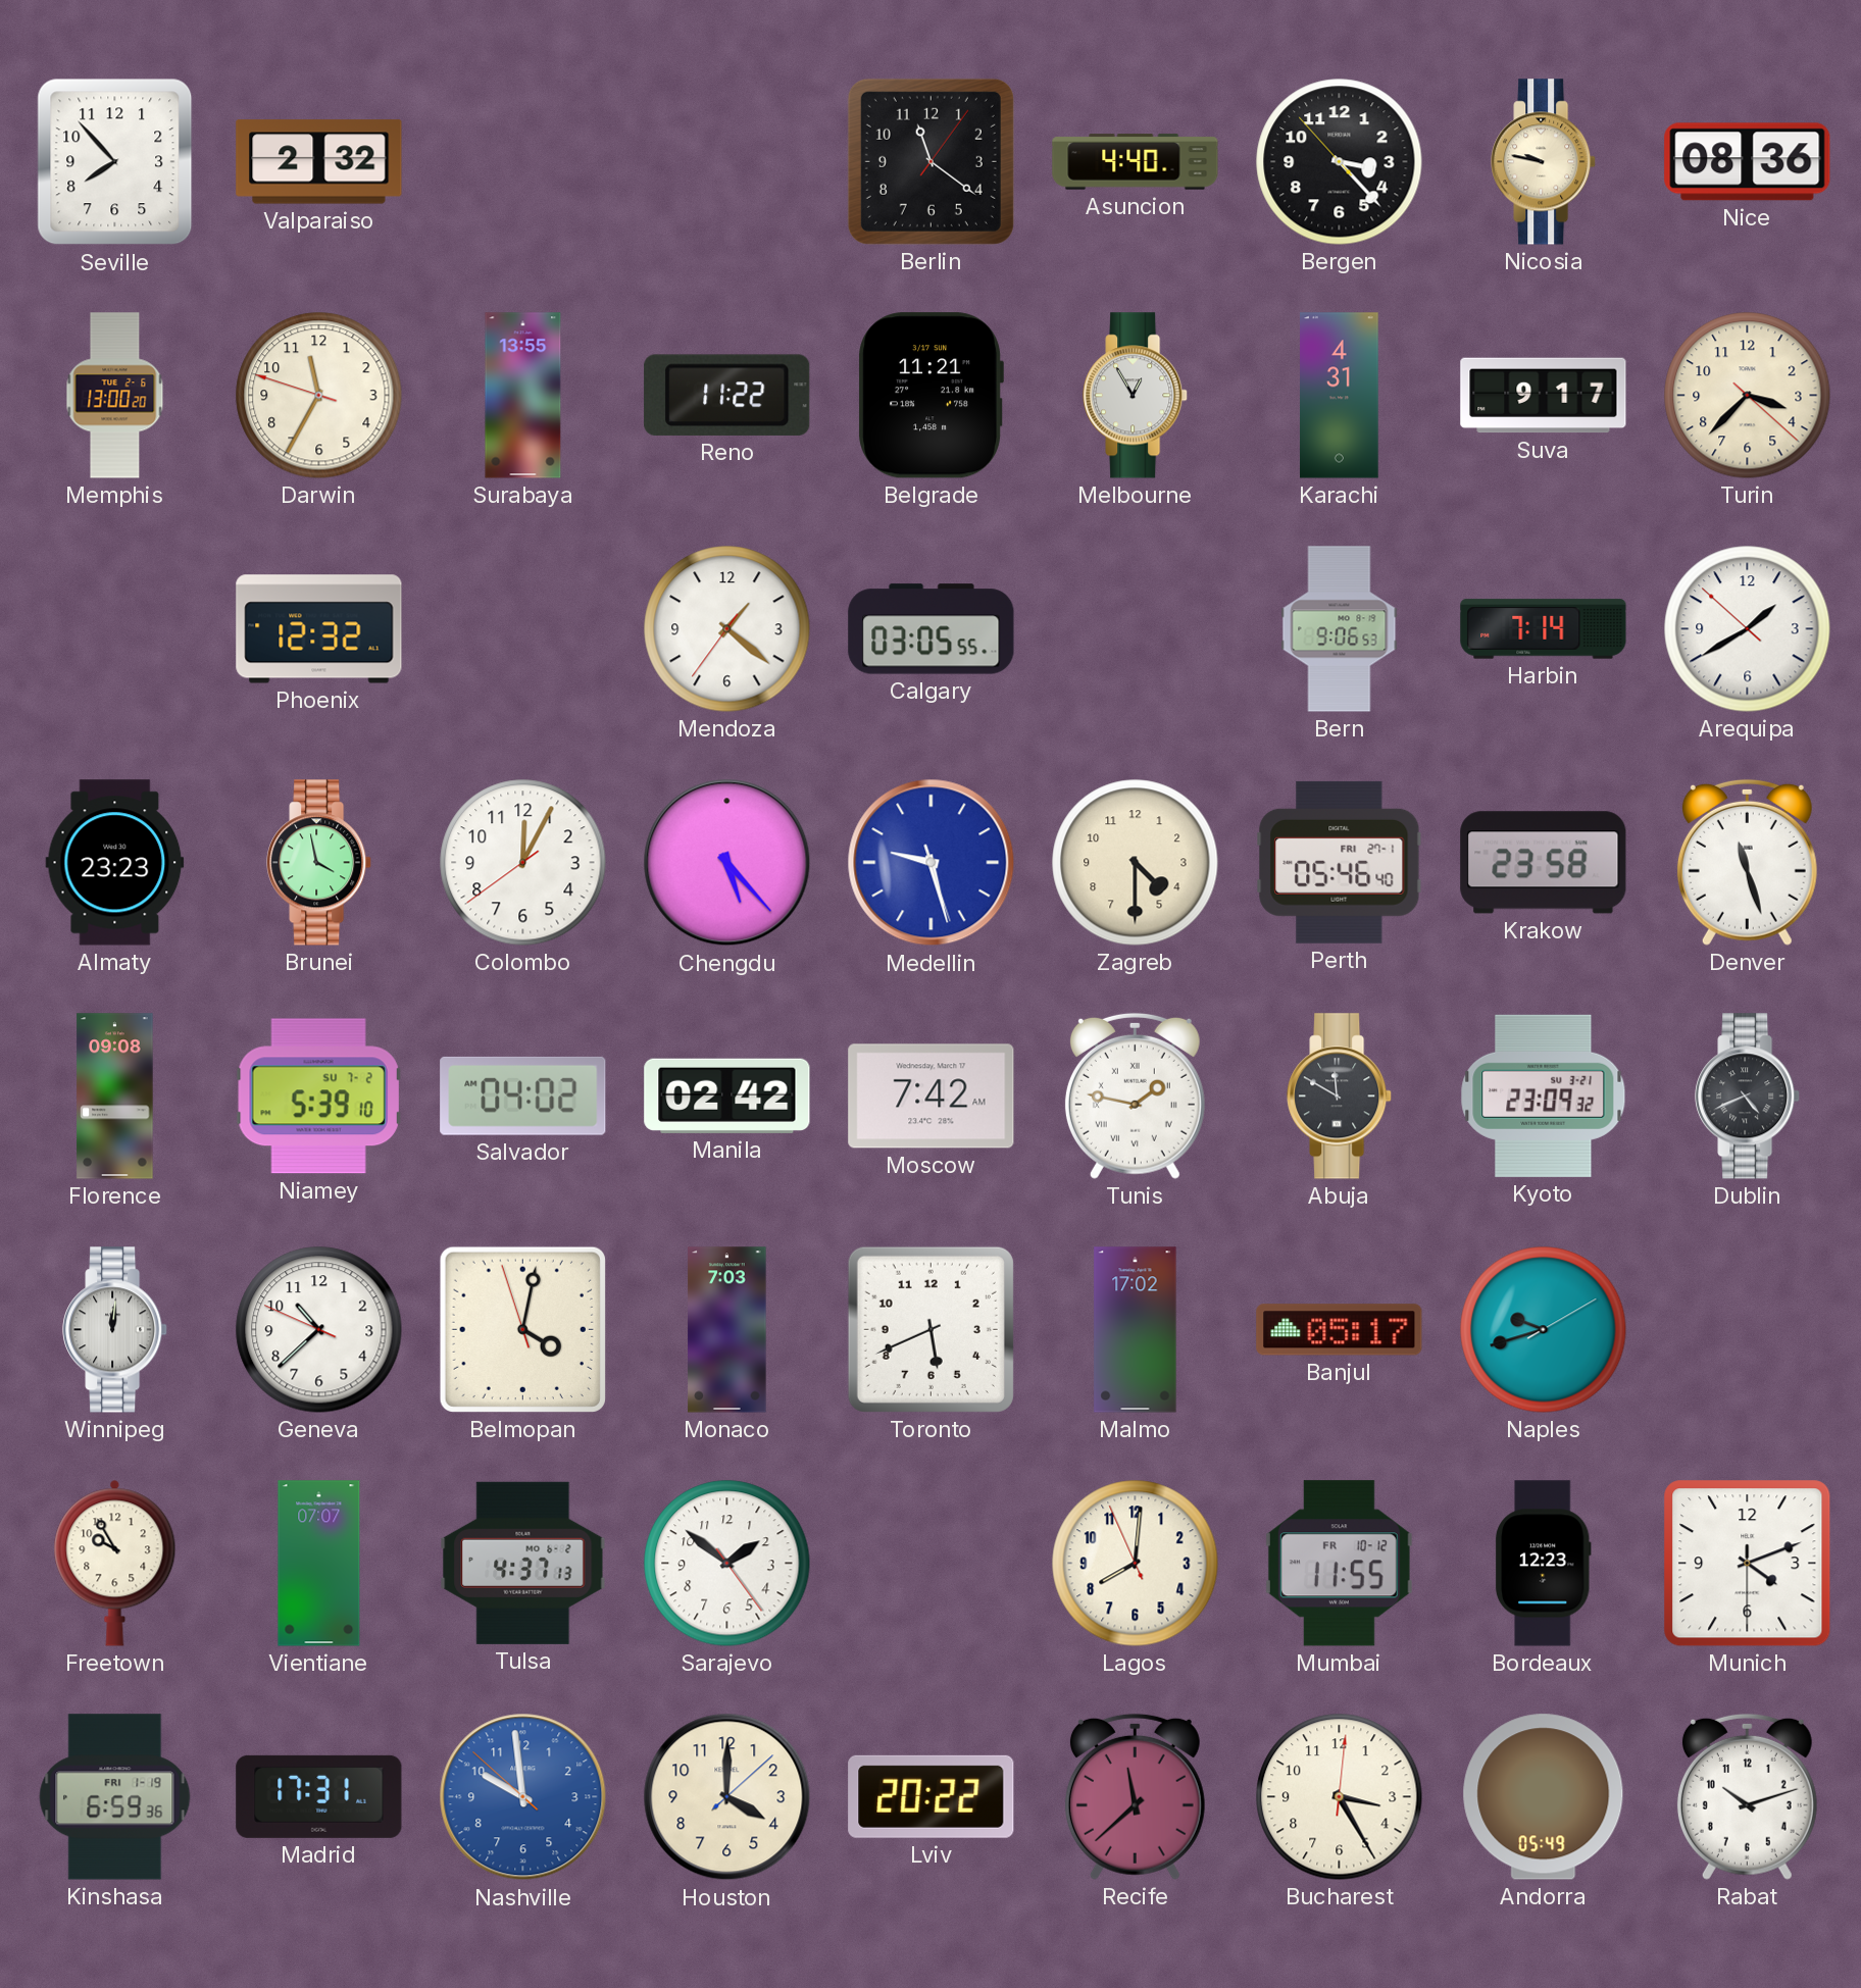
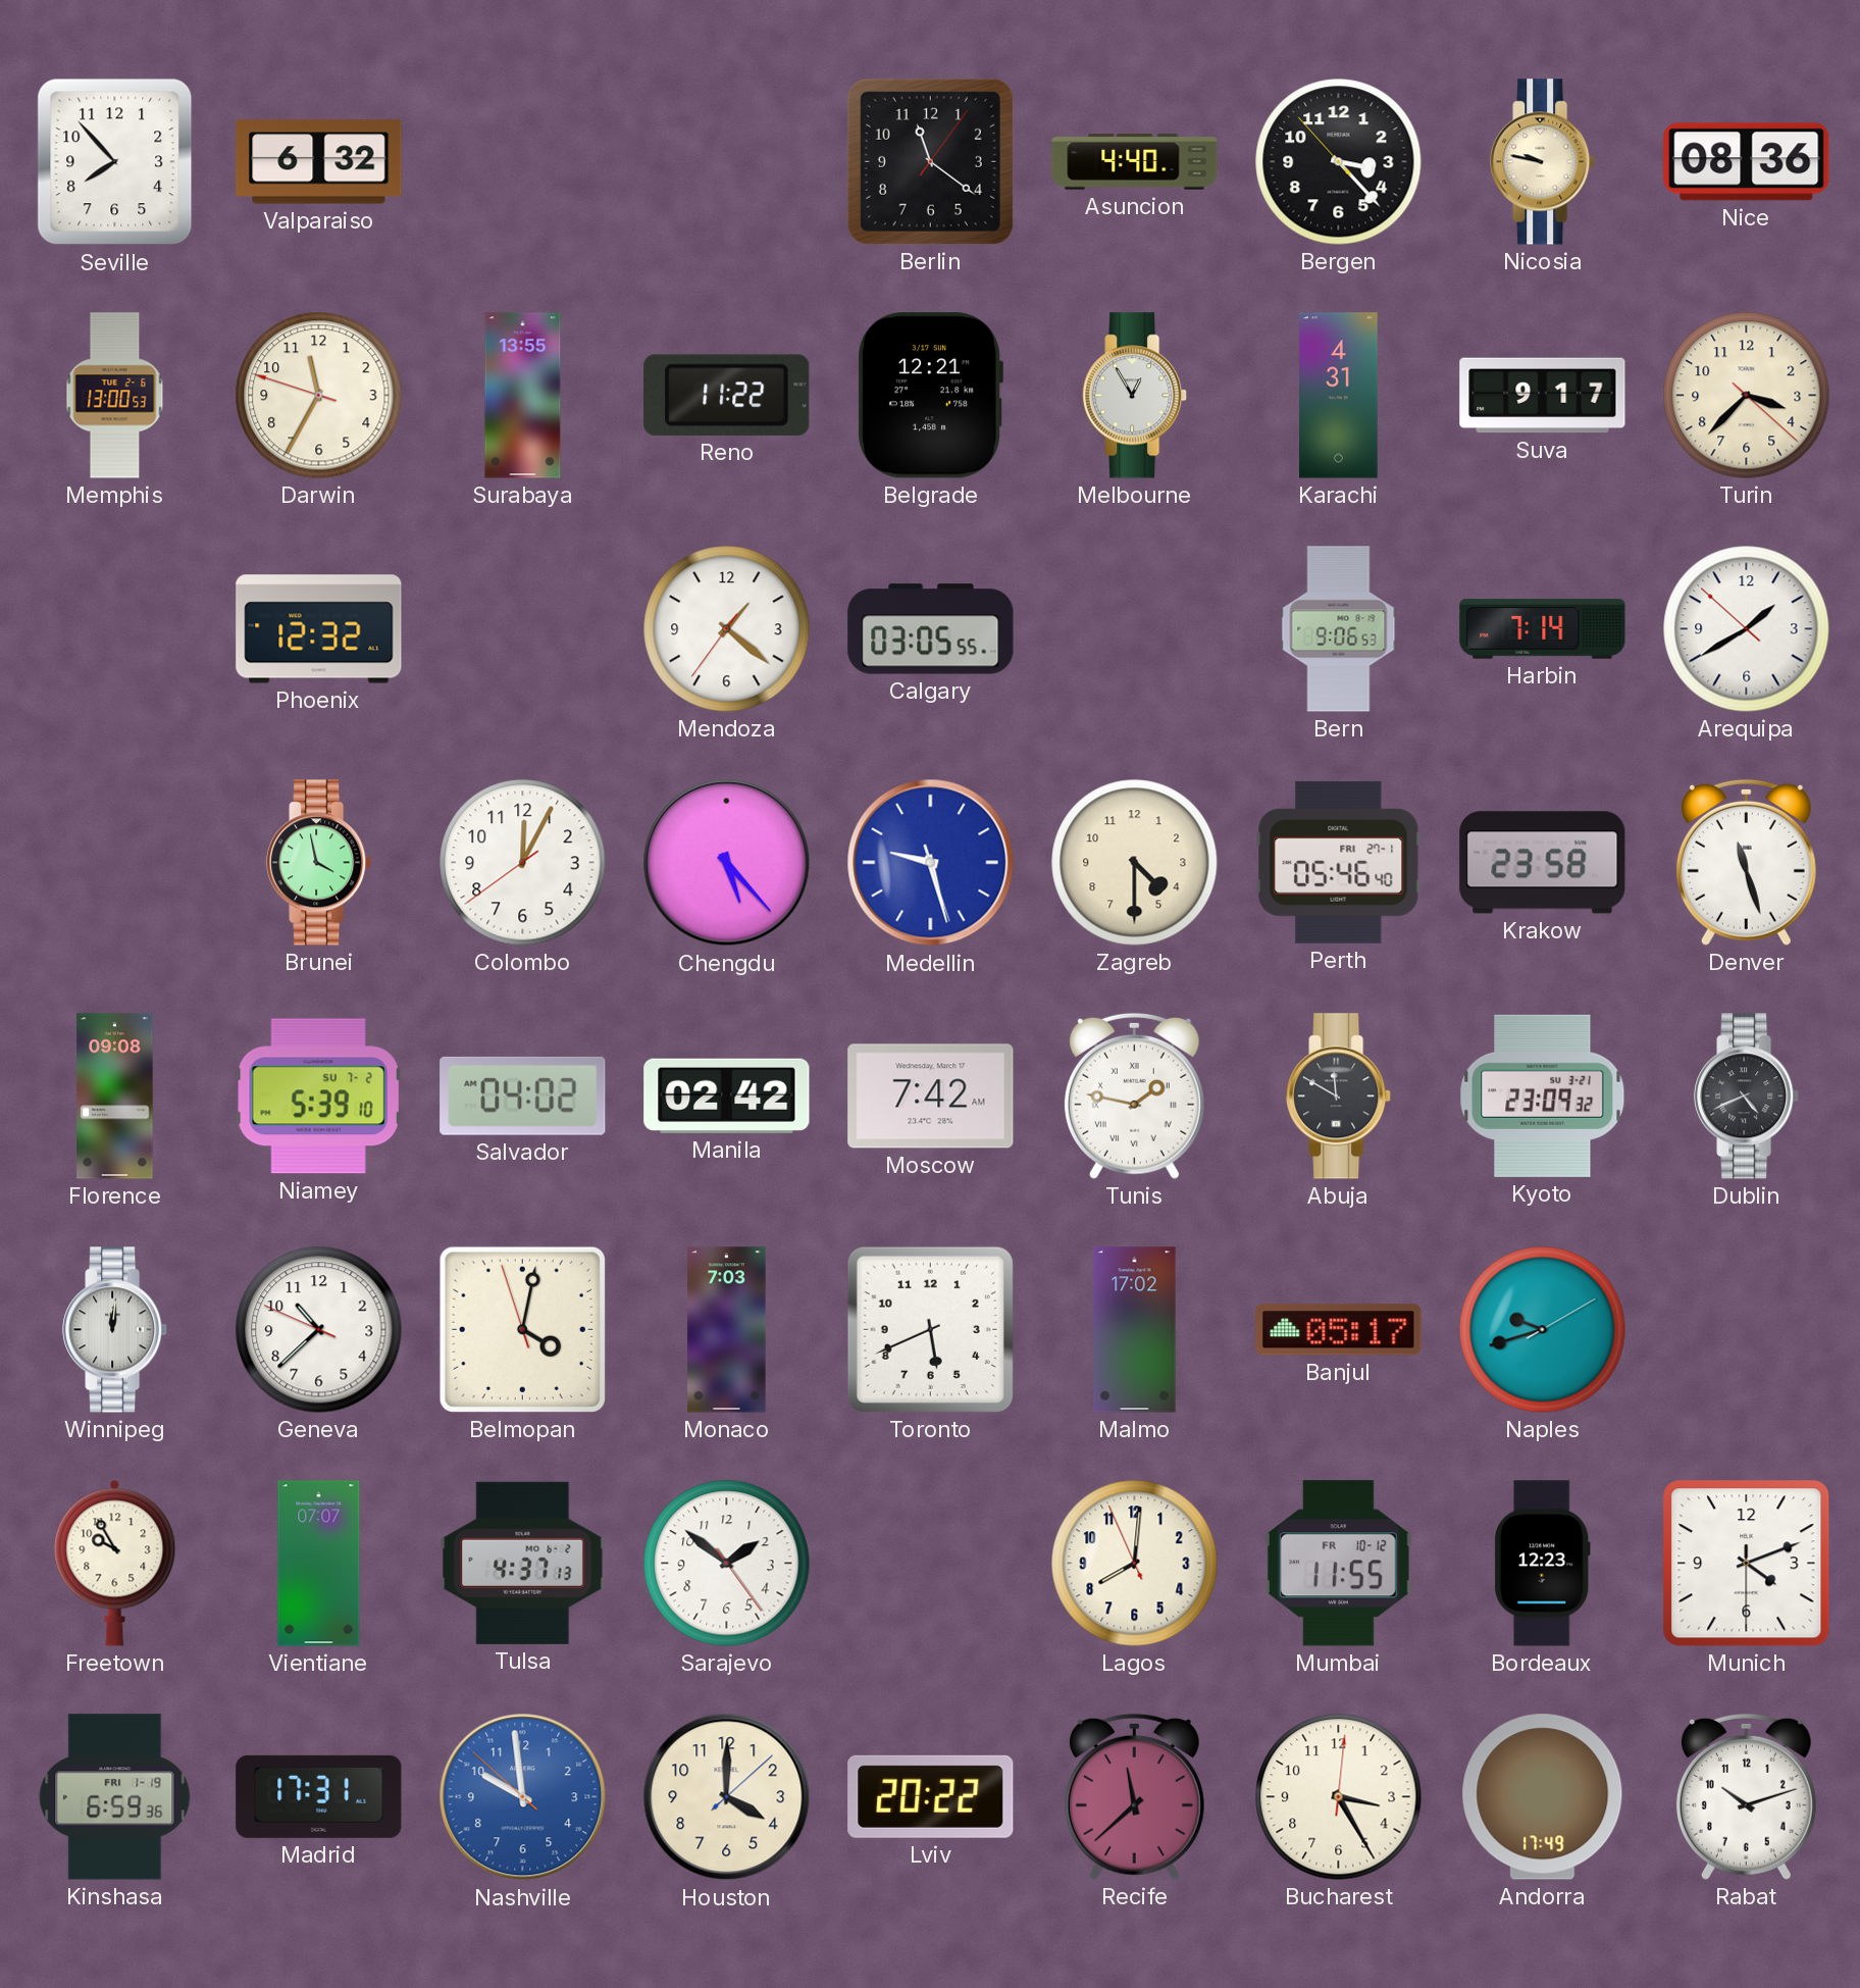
Valparaiso: 2:32 -> 6:32 (319, 162)
Memphis: 13:00:20 -> 13:00:53 (115, 396)
Belgrade: 11:21 -> 12:21 (930, 396)
Almaty: 23:23 -> none (115, 863)
Andorra: 05:49 -> 17:49 (1543, 1797)
